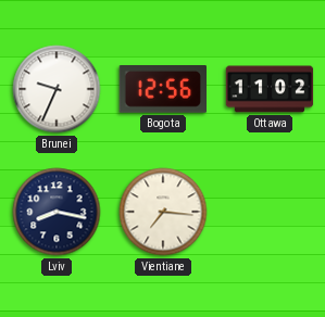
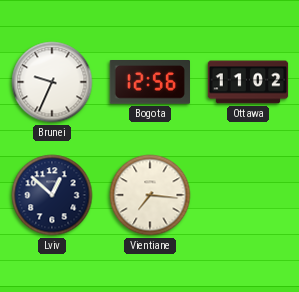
Lviv: 8:17 -> 12:52 (52, 195)
